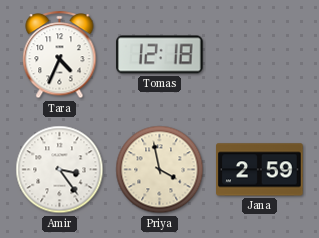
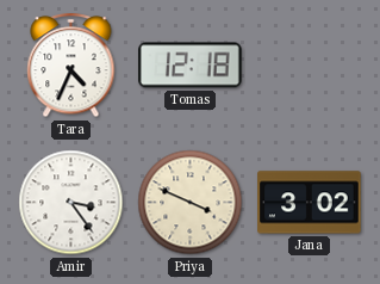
Priya: 3:58 -> 3:49 (191, 203)
Jana: 2:59 -> 3:02 (310, 203)
